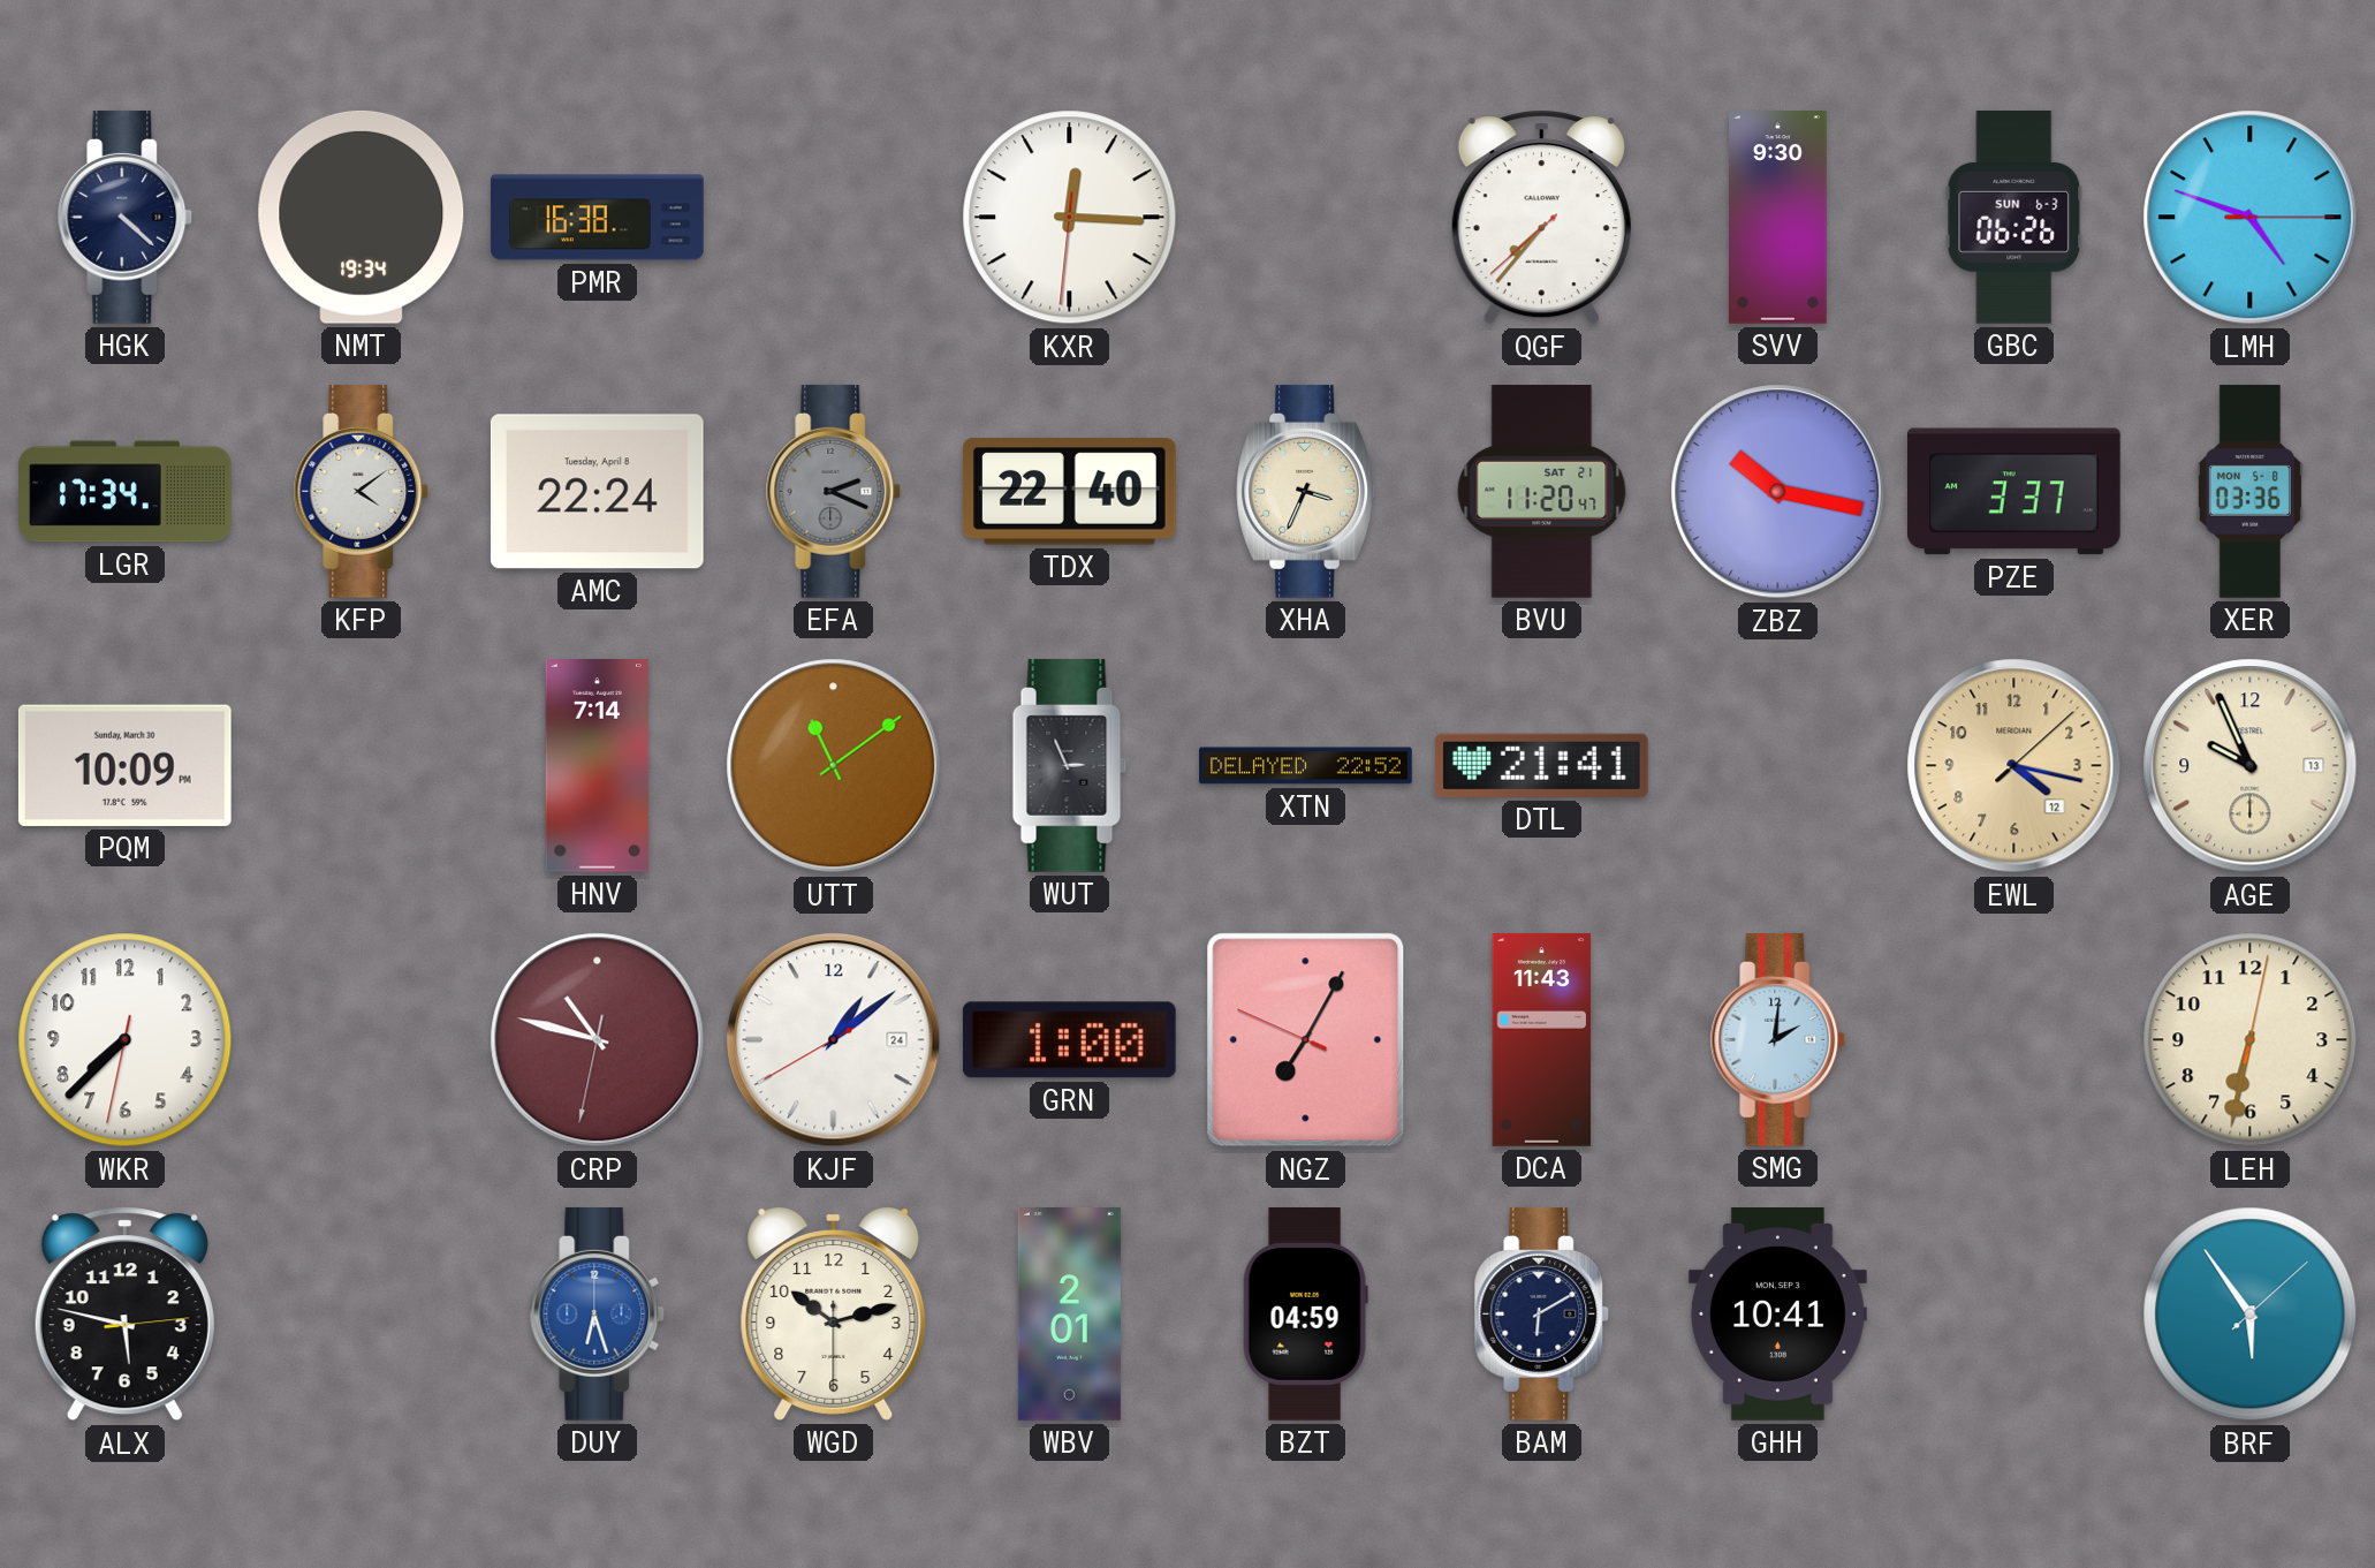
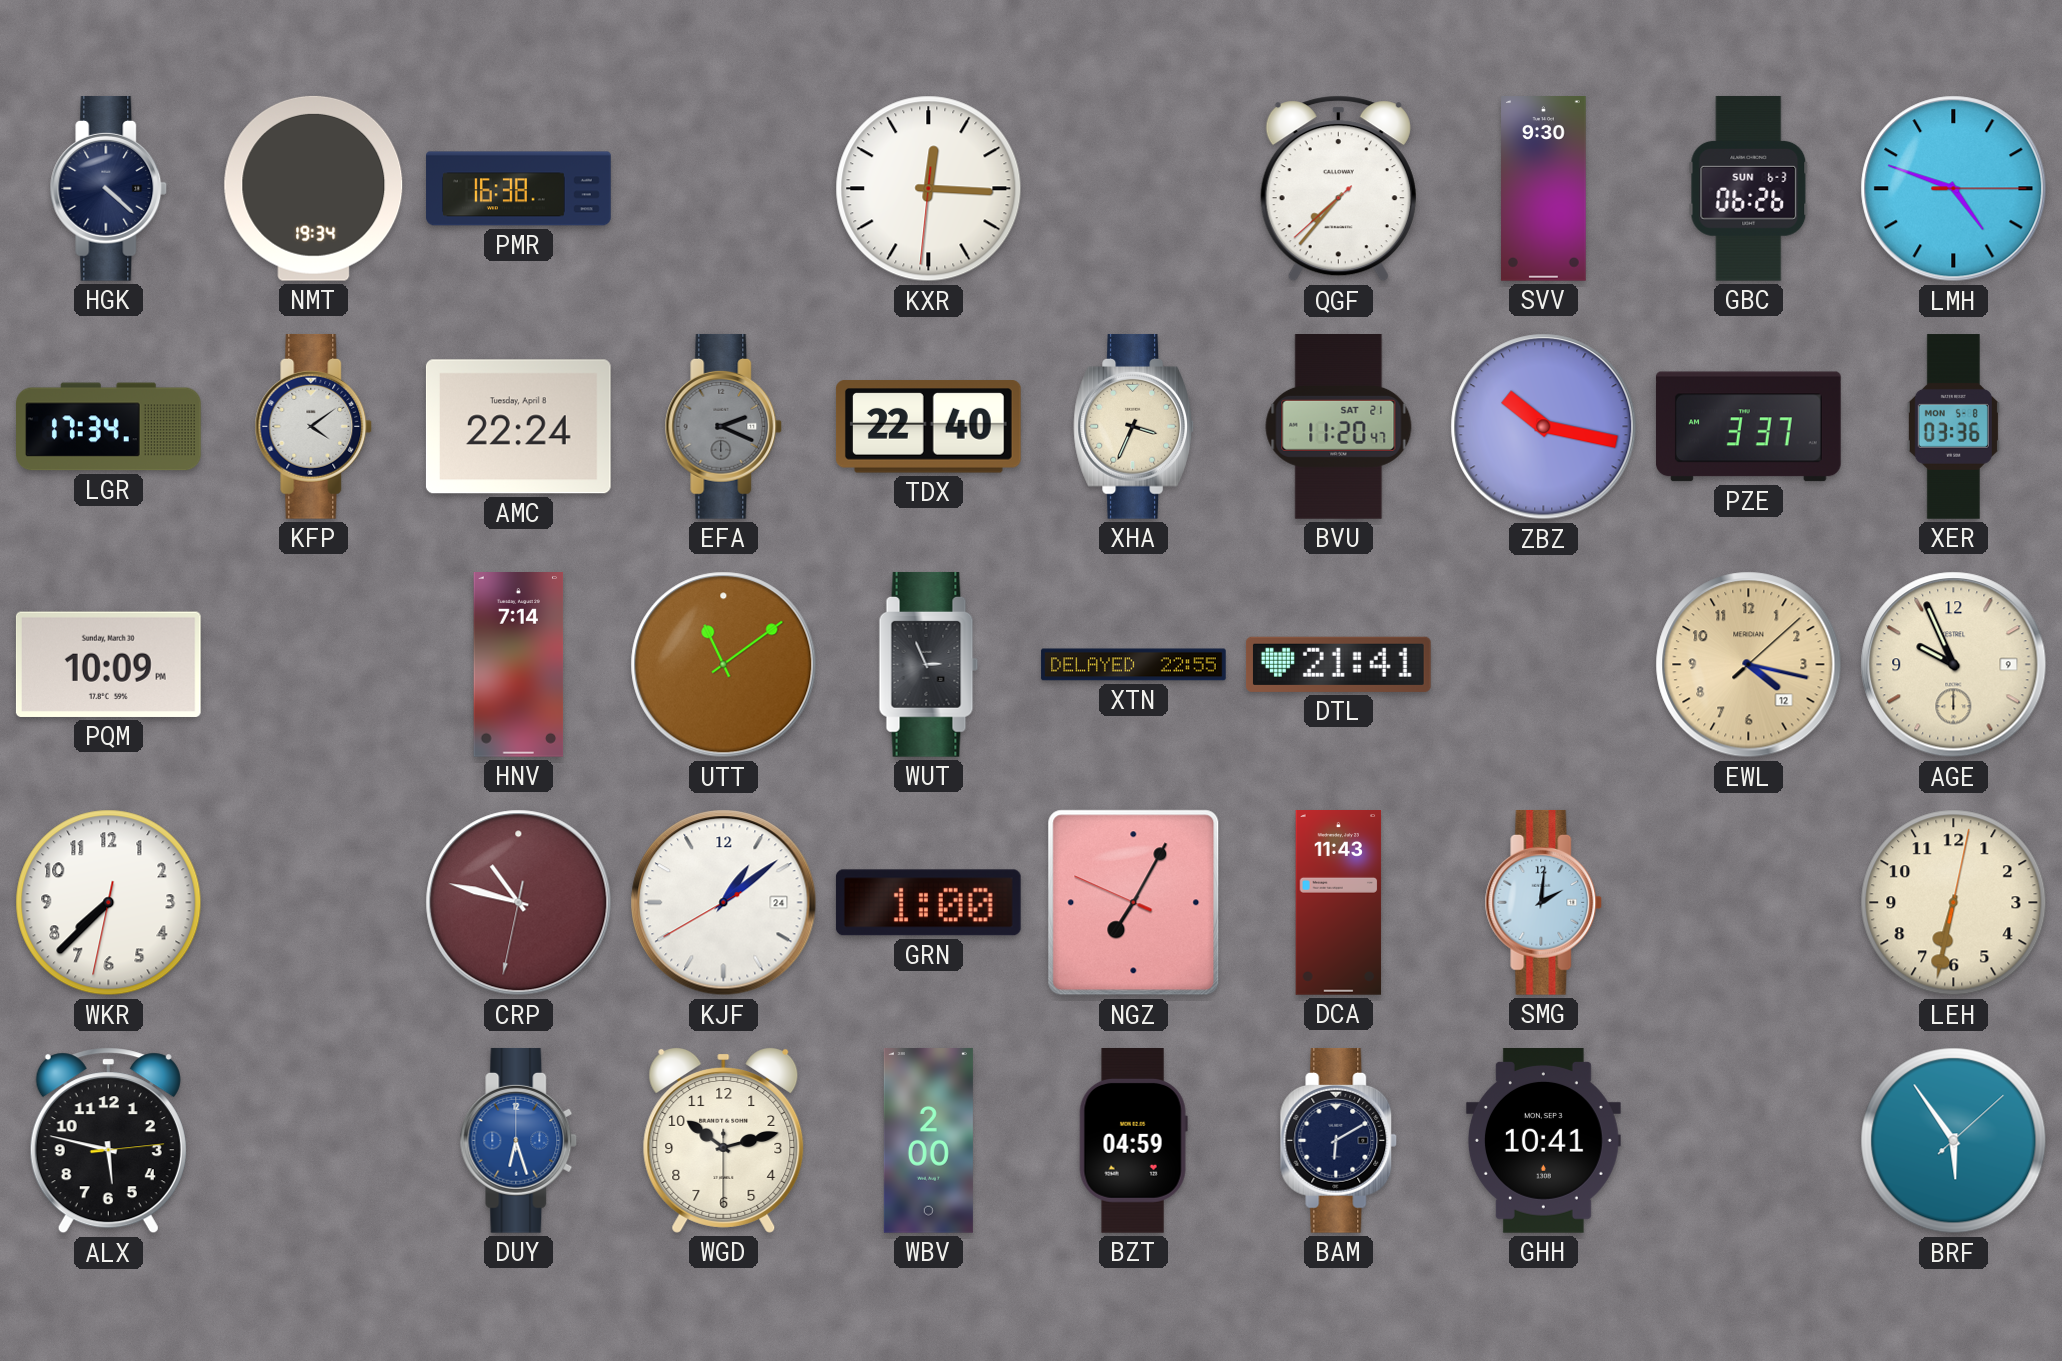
XTN: 22:52 -> 22:55 (1134, 665)
AGE date: 13 -> 9 (1954, 665)
WBV: 2:01 -> 2:00 (928, 1141)
